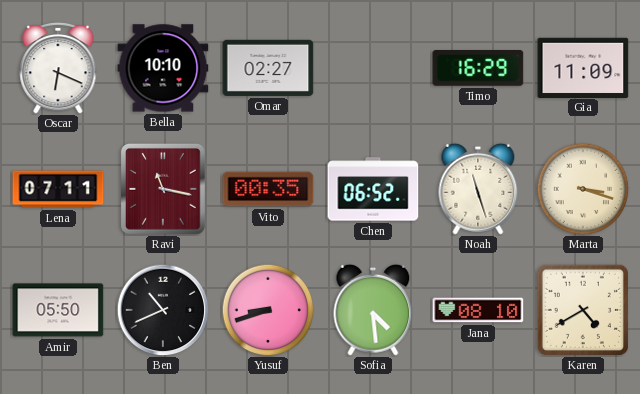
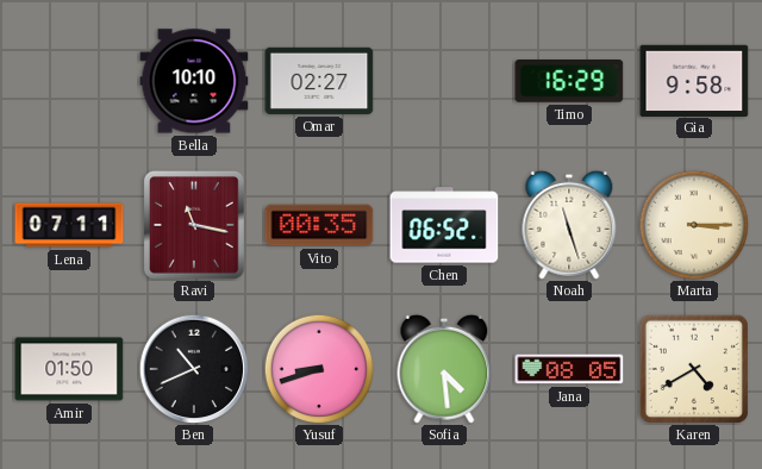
Oscar: 6:19 -> none (58, 68)
Gia: 11:09 -> 9:58 (694, 80)
Marta: 3:18 -> 3:15 (694, 225)
Amir: 05:50 -> 01:50 (69, 369)
Jana: 08:10 -> 08:05 (569, 369)
